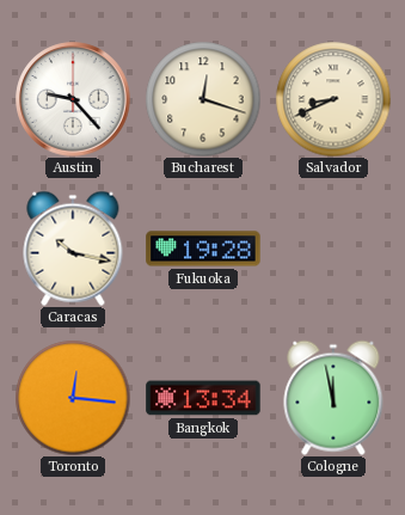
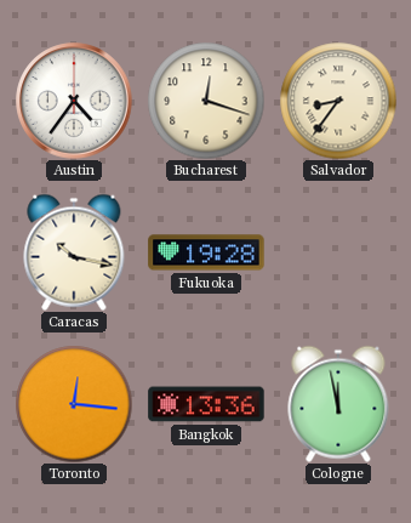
Austin: 9:23 -> 4:36 (74, 101)
Salvador: 8:41 -> 8:36 (338, 101)
Bangkok: 13:34 -> 13:36 (206, 404)
